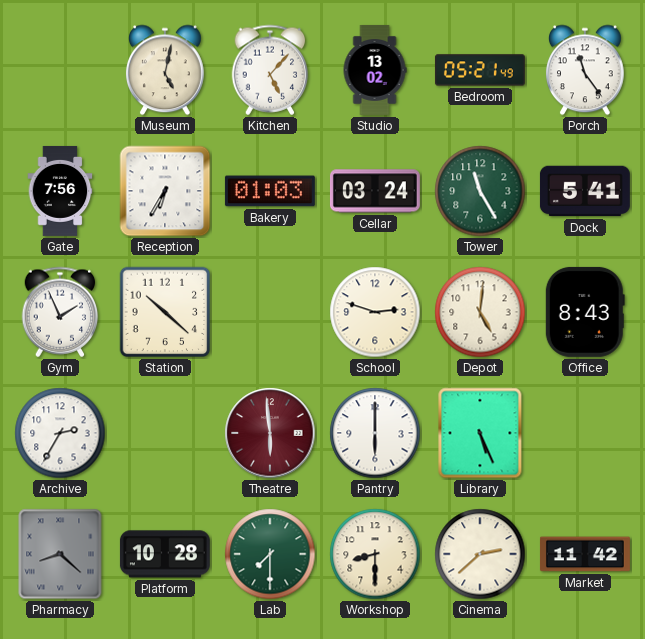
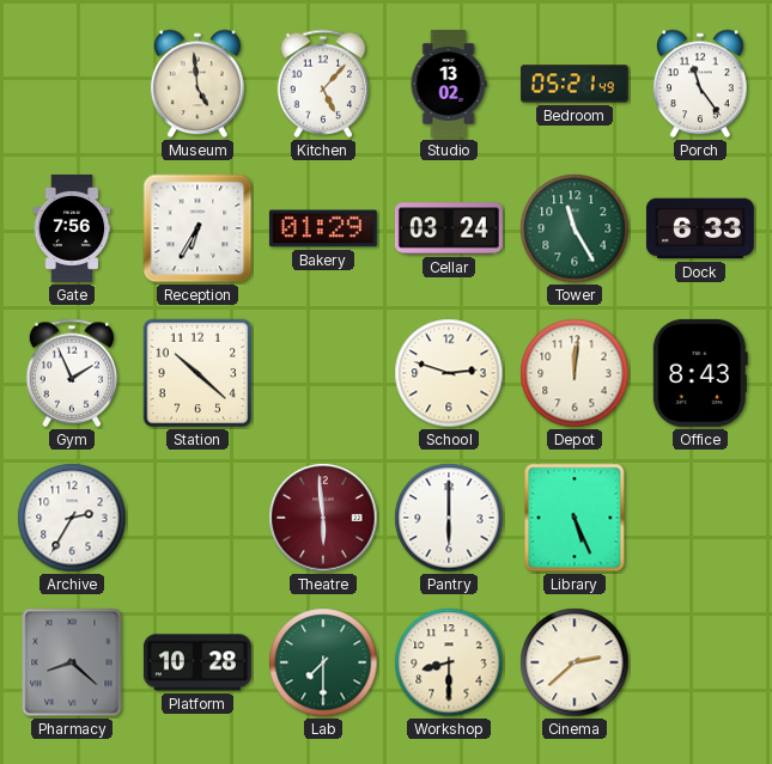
Museum: 5:02 -> 4:59 (197, 84)
Bakery: 01:03 -> 01:29 (323, 228)
Dock: 5:41 -> 6:33 (700, 228)
Depot: 5:01 -> 12:01 (575, 373)
Market: 11:42 -> none (585, 554)
